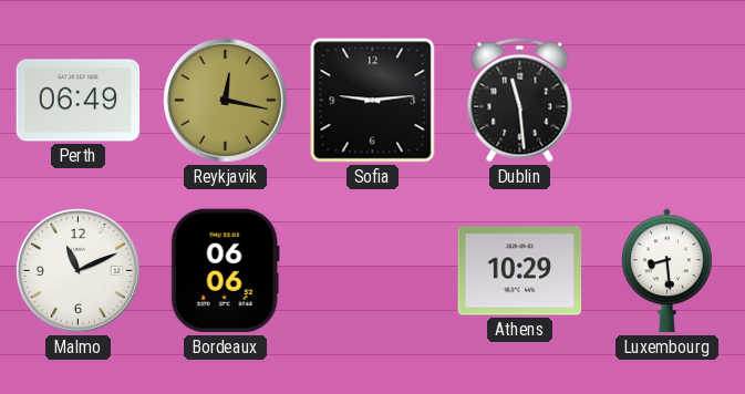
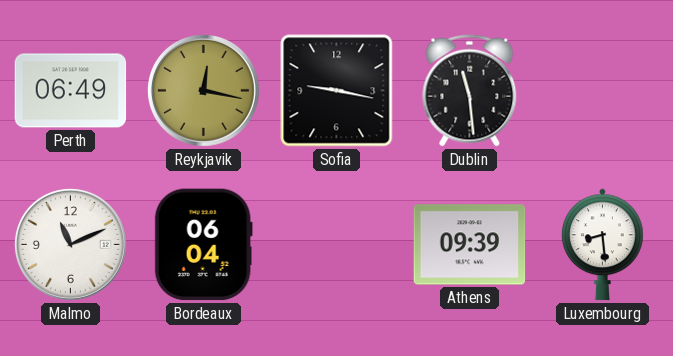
Sofia: 9:14 -> 9:17 (337, 91)
Bordeaux: 06:06 -> 06:04 (203, 245)
Athens: 10:29 -> 09:39 (470, 245)
